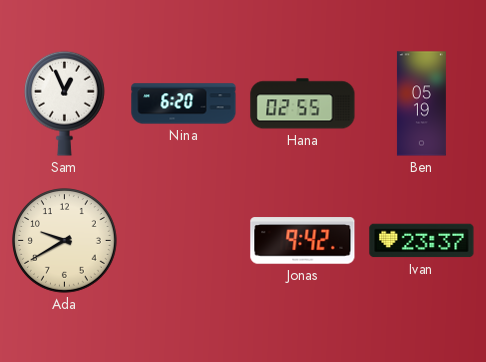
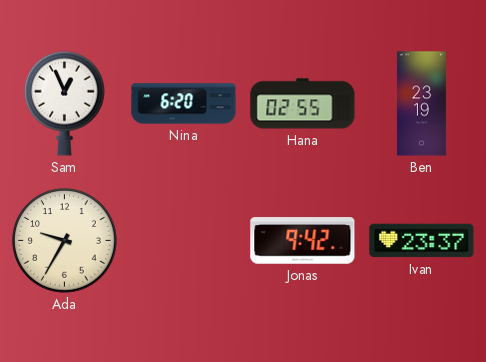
Ben: 05:19 -> 23:19 (421, 104)
Ada: 9:40 -> 9:35 (65, 241)
